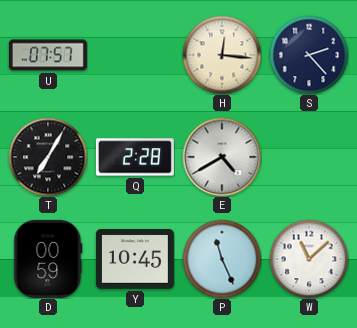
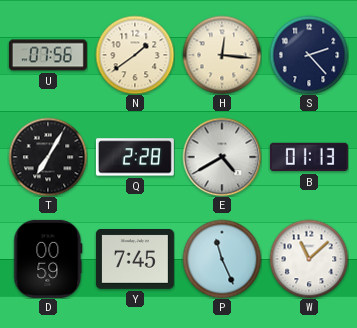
U: 07:57 -> 07:56 (48, 55)
N: none -> 1:39 (135, 55)
B: none -> 01:13 (309, 157)
Y: 10:45 -> 7:45 (135, 260)
